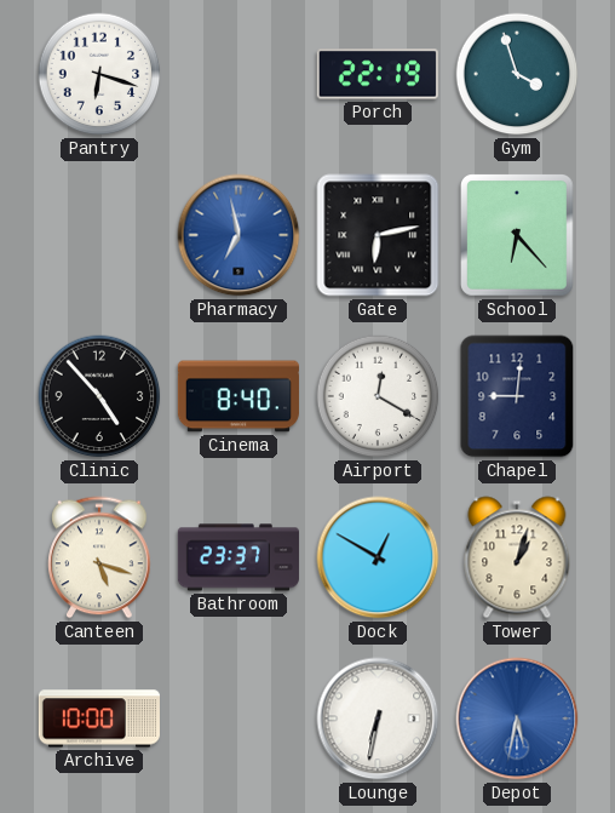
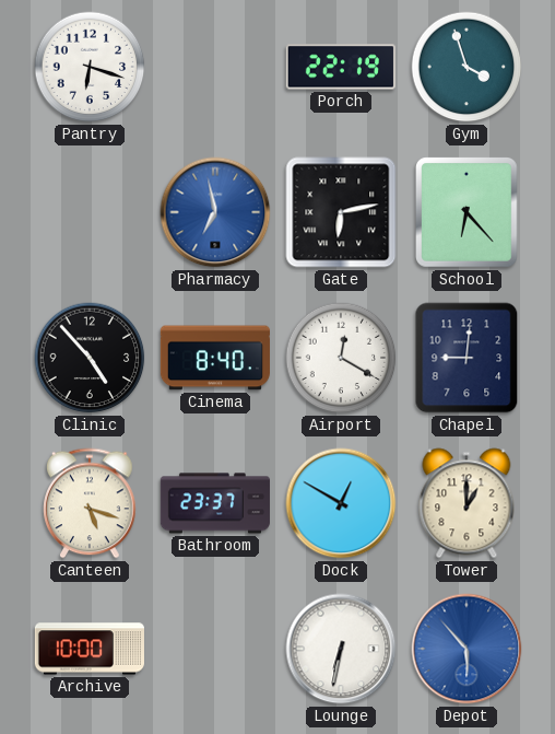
Tower: 1:03 -> 1:00 (467, 503)
Depot: 5:32 -> 5:53 (467, 649)
